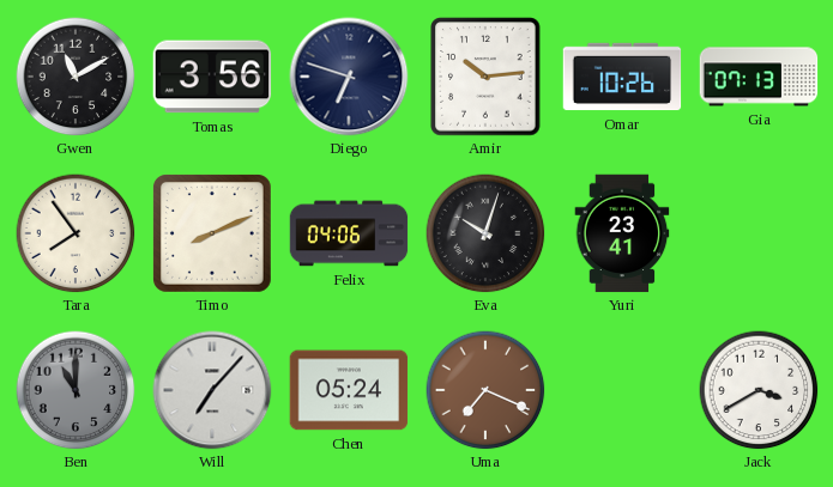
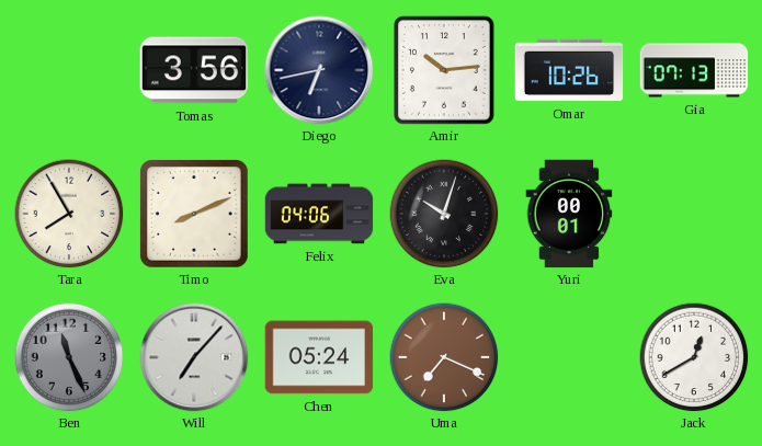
Gwen: 11:10 -> none (76, 77)
Diego: 6:48 -> 6:43 (319, 70)
Tara: 7:54 -> 7:55 (69, 214)
Yuri: 23:41 -> 00:01 (569, 214)
Ben: 11:00 -> 11:26 (69, 357)
Jack: 3:40 -> 12:40 (694, 357)
